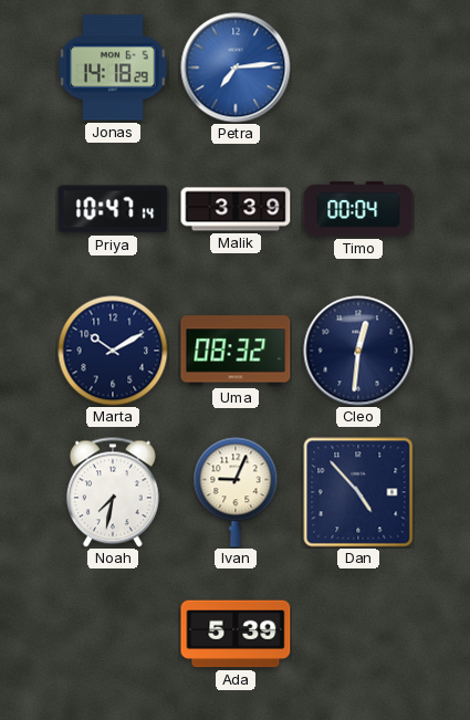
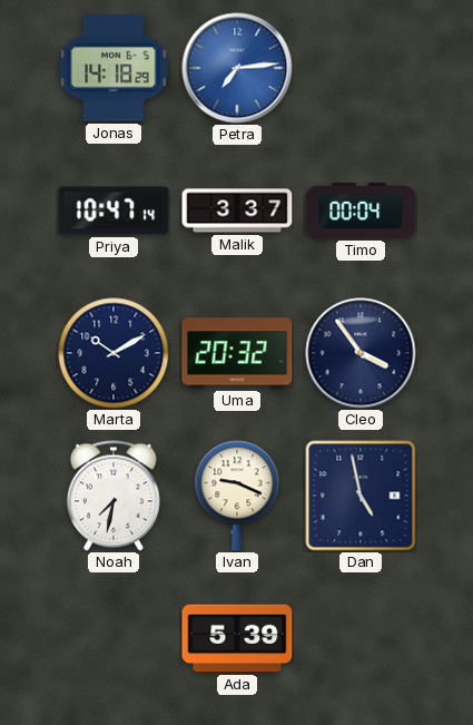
Malik: 3:39 -> 3:37 (237, 210)
Uma: 08:32 -> 20:32 (237, 353)
Cleo: 12:31 -> 3:54 (361, 353)
Ivan: 9:04 -> 9:19 (237, 496)
Dan: 4:53 -> 4:58 (361, 496)
